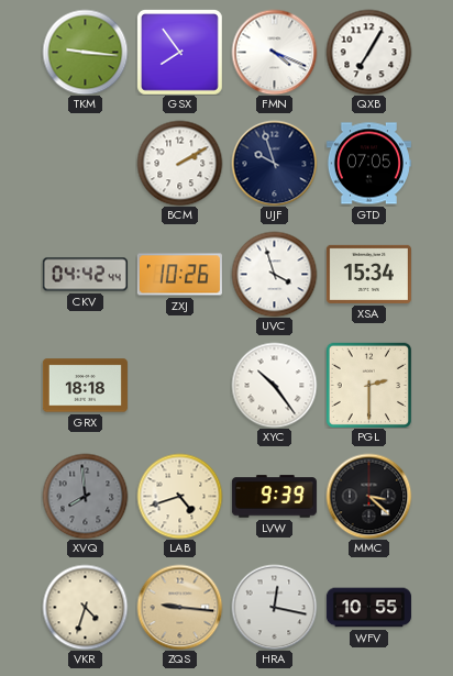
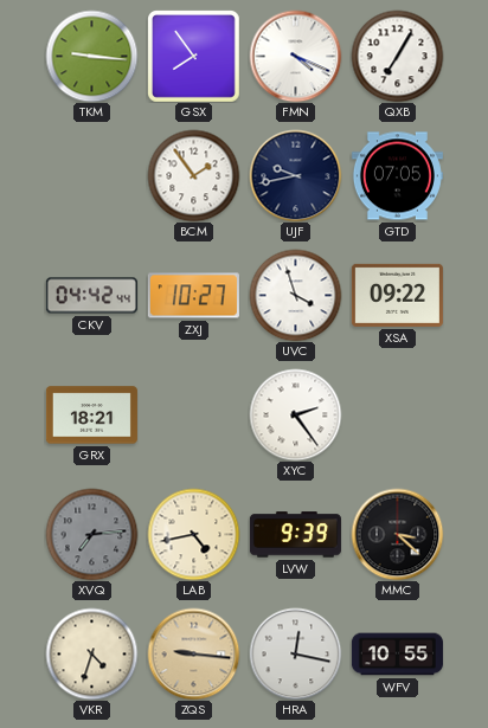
BCM: 2:10 -> 1:54 (193, 175)
UJF: 9:57 -> 9:43 (295, 175)
ZXJ: 10:26 -> 10:27 (193, 296)
XSA: 15:34 -> 09:22 (397, 295)
GRX: 18:18 -> 18:21 (91, 415)
XYC: 10:24 -> 2:24 (295, 414)
PGL: 2:30 -> none (368, 385)
XVQ: 7:59 -> 7:14 (91, 534)
LAB: 4:42 -> 4:43 (193, 534)
